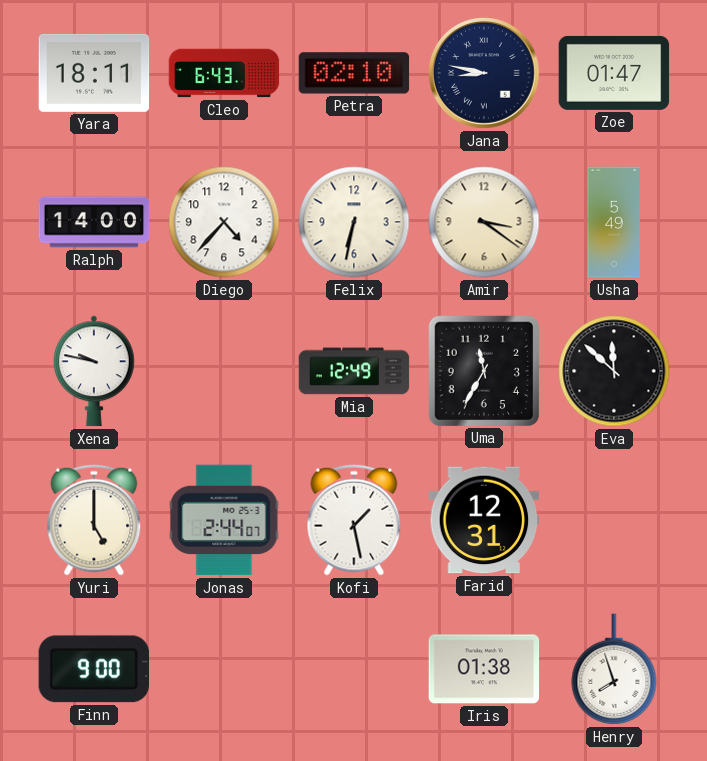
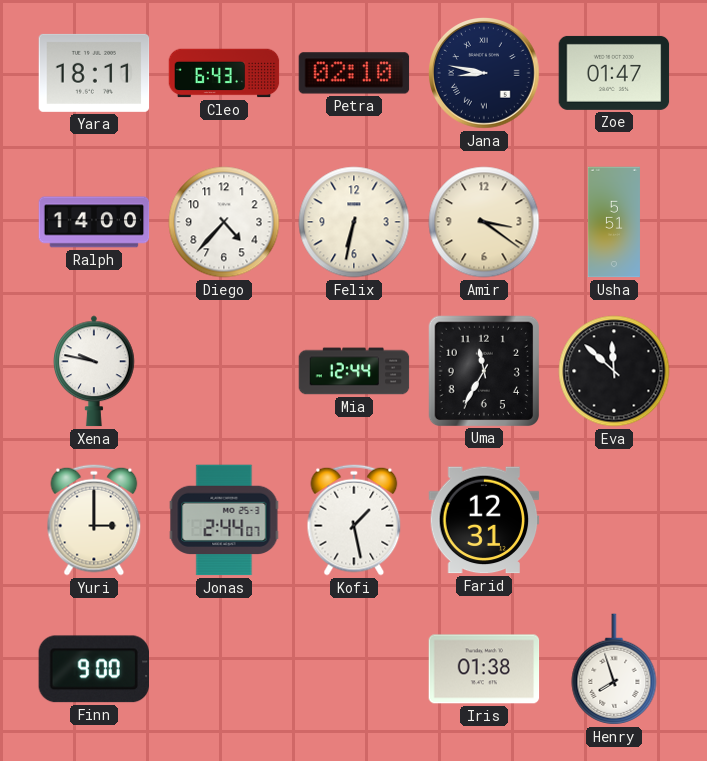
Usha: 5:49 -> 5:51 (614, 222)
Mia: 12:49 -> 12:44 (354, 371)
Yuri: 5:00 -> 3:00 (94, 520)
